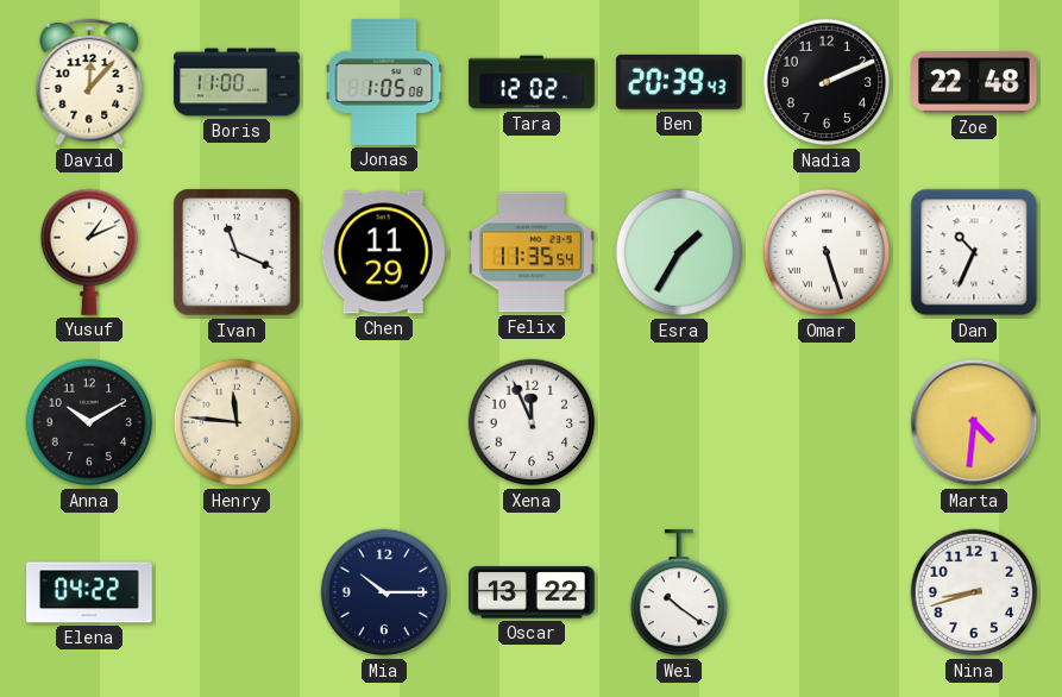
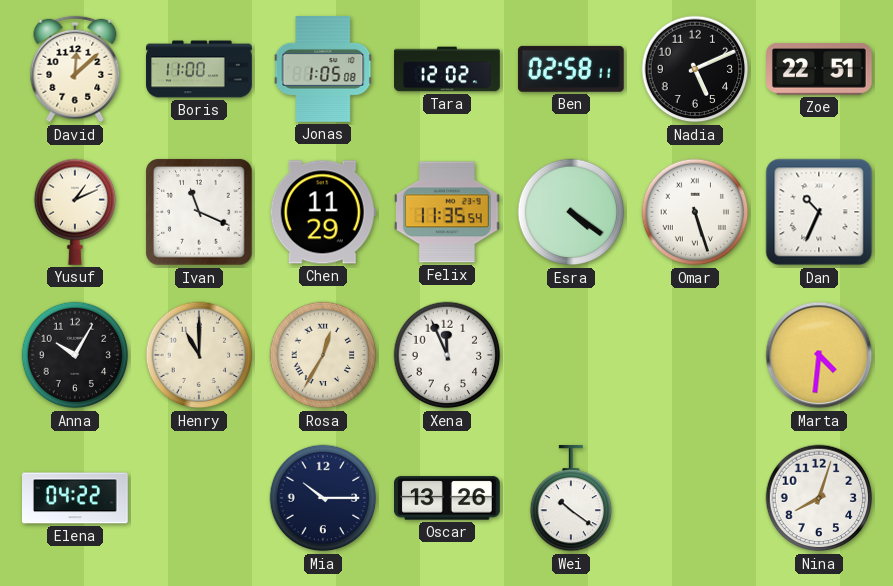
David: 12:07 -> 12:08 (75, 69)
Ben: 20:39 -> 02:58 (571, 69)
Nadia: 2:11 -> 5:11 (695, 69)
Zoe: 22:48 -> 22:51 (820, 69)
Esra: 1:35 -> 4:21 (571, 212)
Anna: 10:10 -> 10:05 (75, 355)
Henry: 11:46 -> 11:00 (199, 355)
Rosa: none -> 12:35 (323, 355)
Oscar: 13:22 -> 13:26 (448, 498)
Nina: 8:42 -> 8:03 (819, 498)
